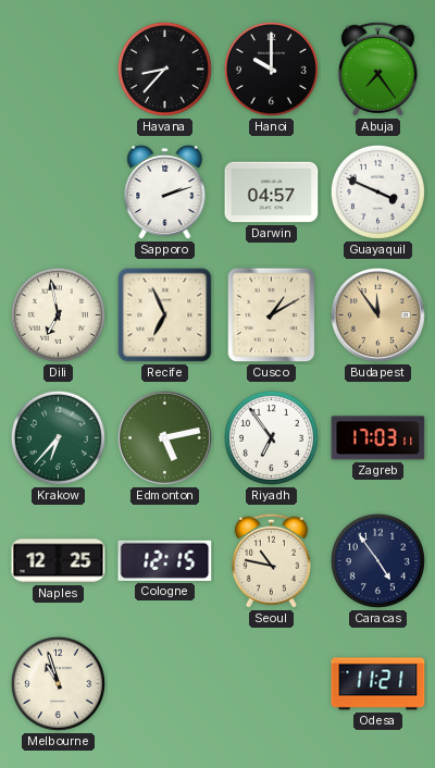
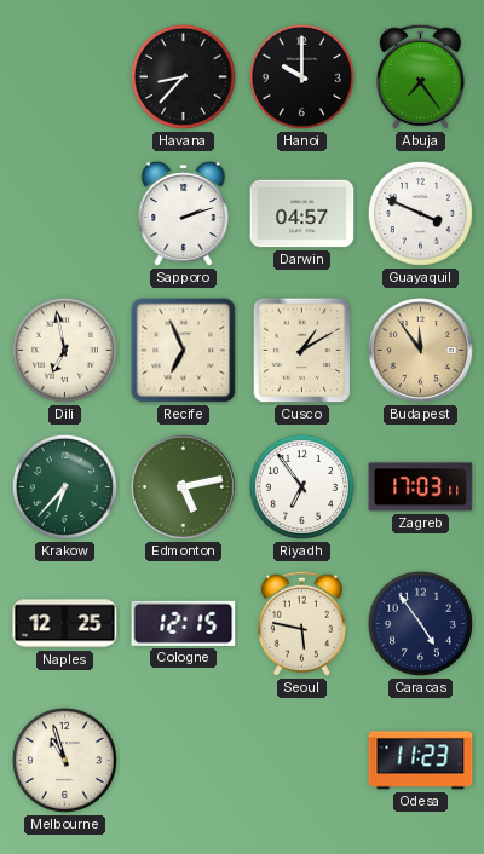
Seoul: 10:47 -> 5:47 (301, 623)
Odesa: 11:21 -> 11:23 (421, 761)
